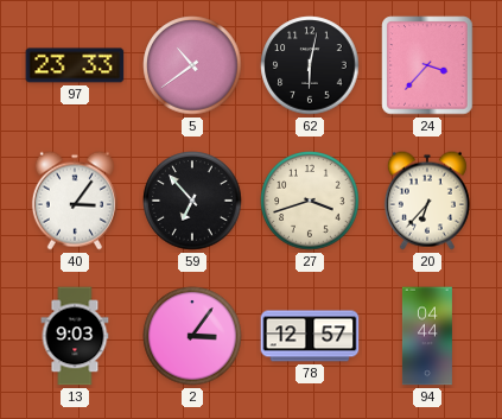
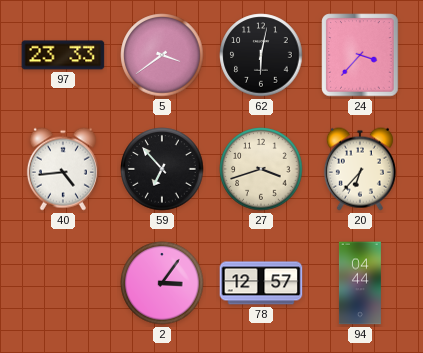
5: 10:39 -> 3:39 (162, 55)
40: 3:06 -> 4:44 (63, 169)
13: 9:03 -> none (75, 336)
